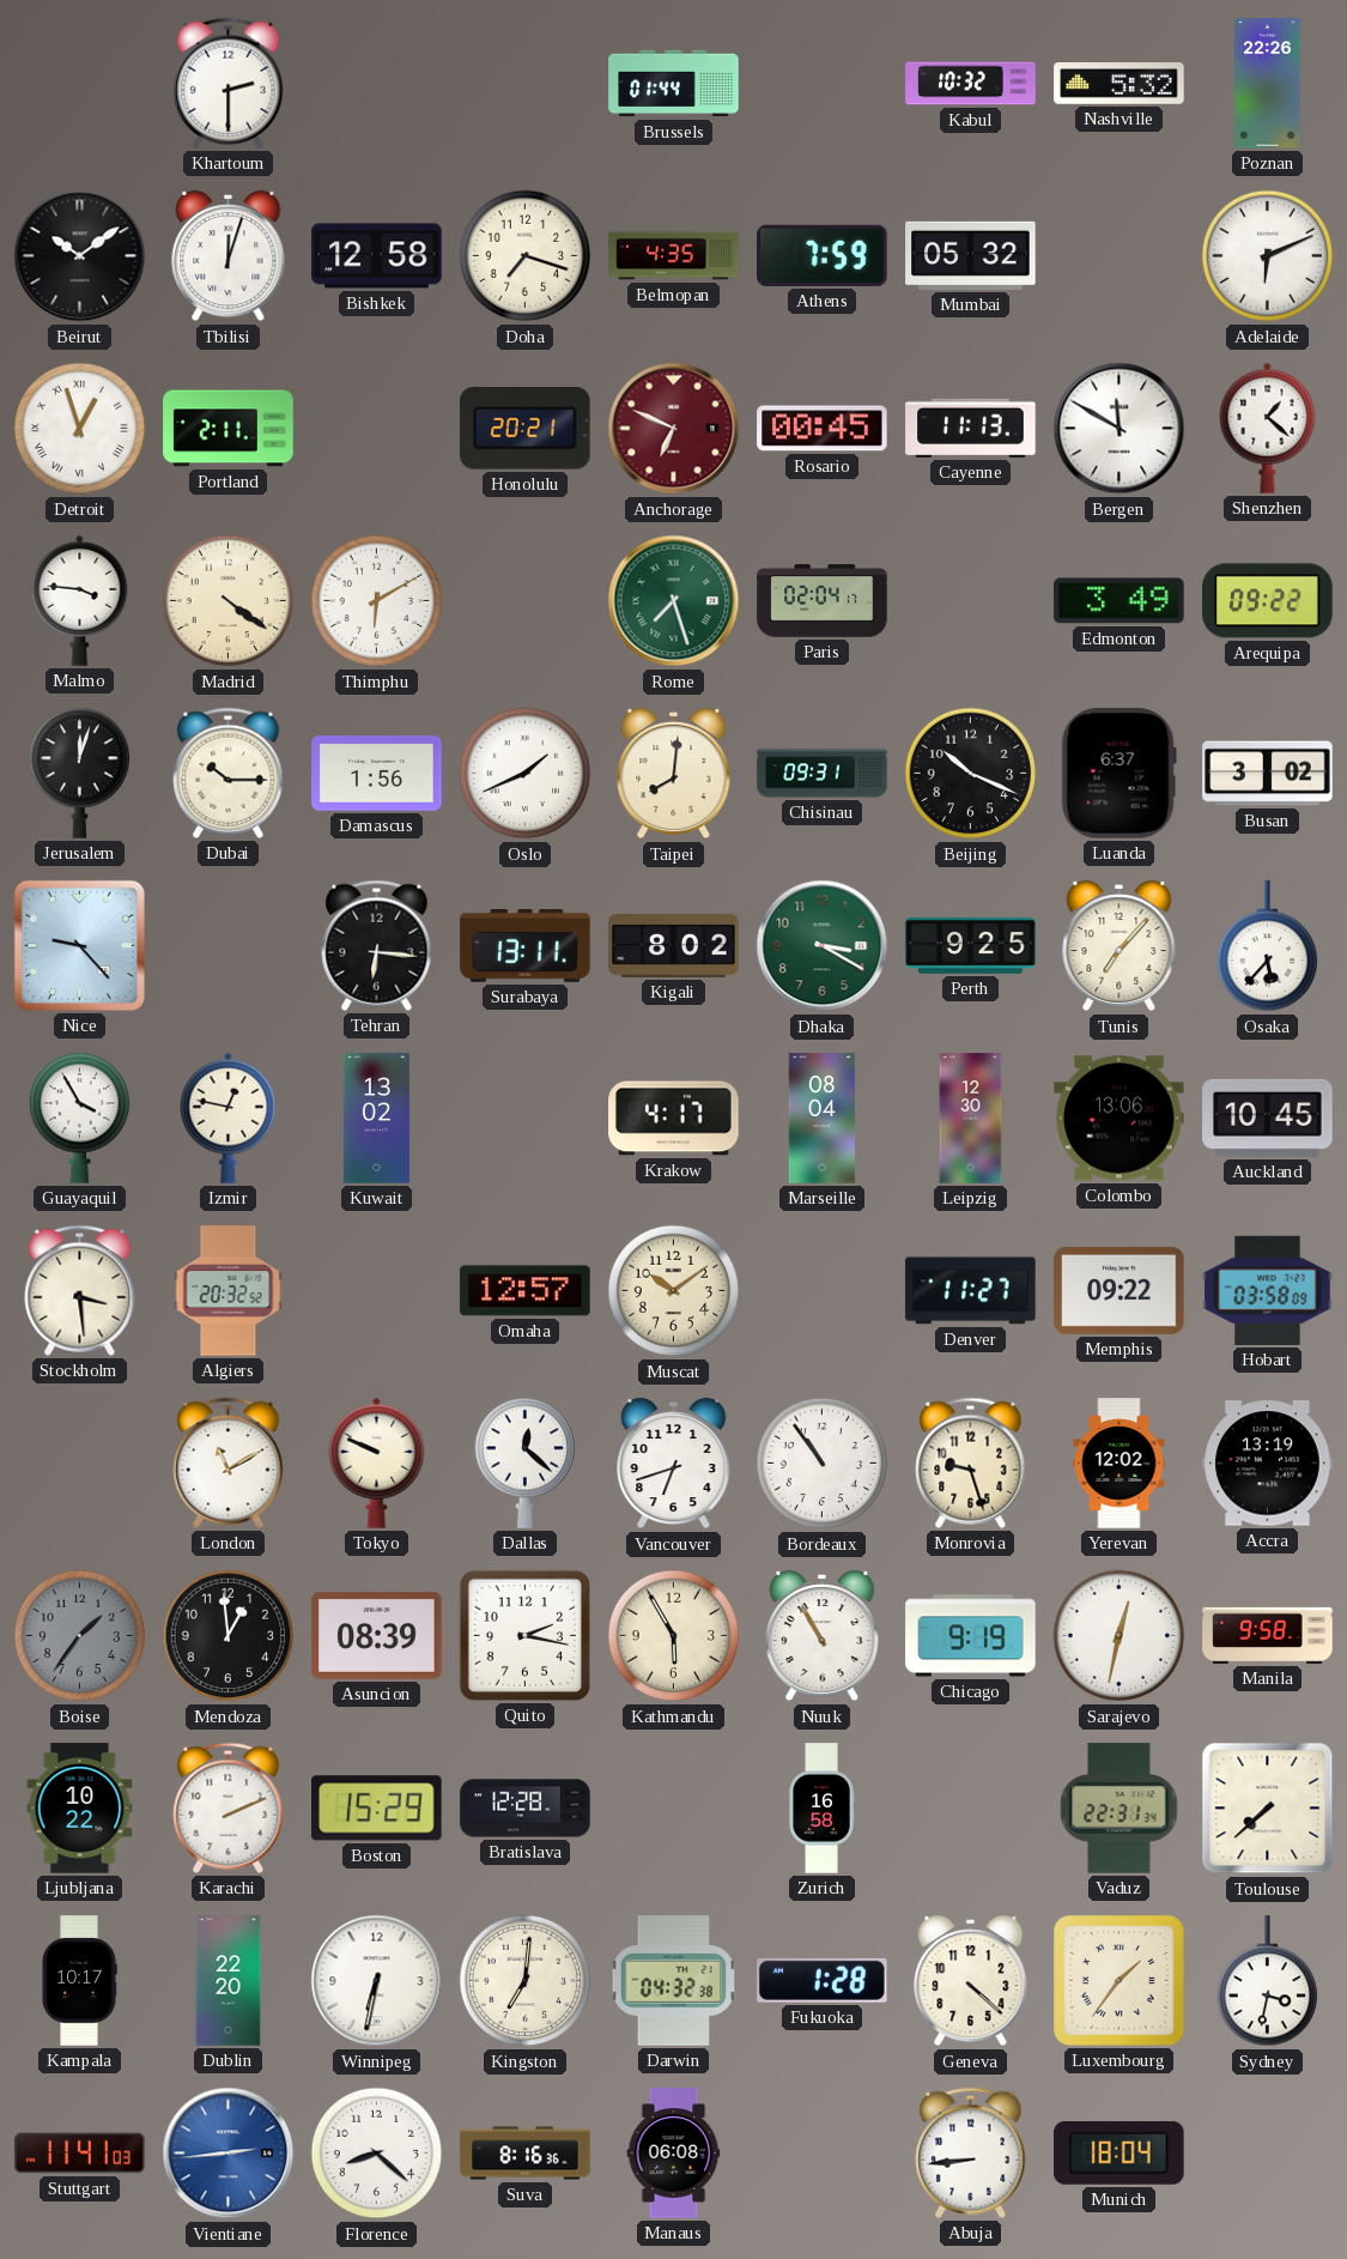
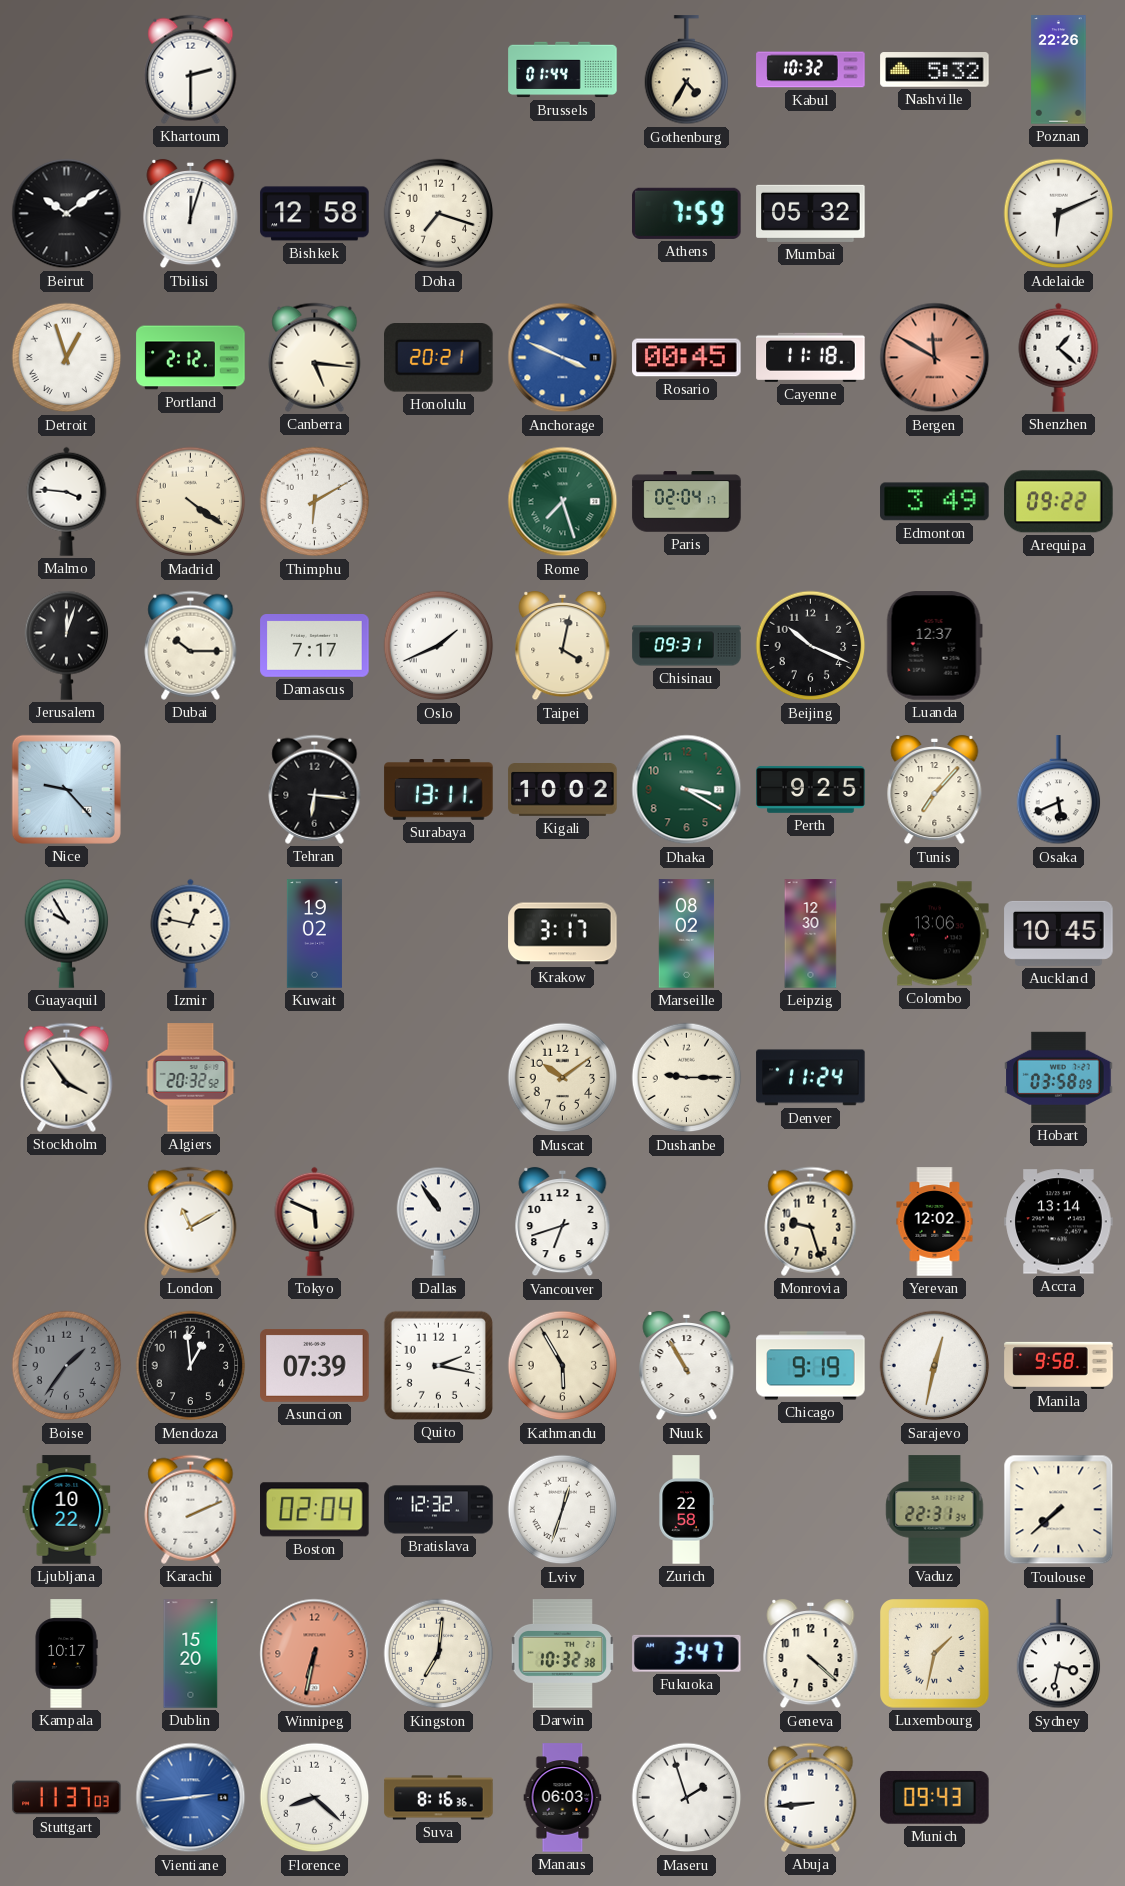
Gothenburg: none -> 4:35 (687, 70)
Belmopan: 4:35 -> none (674, 256)
Portland: 2:11 -> 2:12 (191, 358)
Canberra: none -> 5:16 (315, 357)
Anchorage: 6:49 -> 3:49 (563, 358)
Anchorage dial: burgundy -> blue (563, 358)
Cayenne: 11:13 -> 11:18 (811, 357)
Bergen dial: white -> salmon (935, 358)
Damascus: 1:56 -> 7:17 (315, 646)
Taipei: 8:01 -> 4:02 (563, 646)
Luanda: 6:37 -> 12:37 (934, 646)
Busan: 3:02 -> none (1268, 774)
Kigali: 8:02 -> 10:02 (563, 790)
Osaka: 5:37 -> 5:41 (1059, 790)
Guayaquil: 3:55 -> 9:55 (67, 933)
Kuwait: 13:02 -> 19:02 (314, 934)
Krakow: 4:17 -> 3:17 (563, 934)
Marseille: 08:04 -> 08:02 (687, 934)
Stockholm: 3:29 -> 3:54 (67, 1077)
Omaha: 12:57 -> none (526, 1291)
Dushanbe: none -> 9:15 (687, 1078)
Denver: 11:27 -> 11:24 (811, 1078)
Memphis: 09:22 -> none (1120, 1290)
Tokyo: 9:49 -> 5:49 (315, 1221)
Dallas: 12:22 -> 10:54 (439, 1221)
Bordeaux: 10:54 -> none (823, 1464)
Accra: 13:19 -> 13:14 (1059, 1222)
Asuncion: 08:39 -> 07:39 (315, 1366)
Boston: 15:29 -> 02:04 (315, 1510)
Bratislava: 12:28 -> 12:32 (439, 1510)
Lviv: none -> 12:33 (563, 1510)
Zurich: 16:58 -> 22:58 (686, 1510)
Dublin: 22:20 -> 15:20 (191, 1654)
Winnipeg dial: white -> salmon (315, 1654)
Darwin: 04:32 -> 10:32 (562, 1654)
Fukuoka: 1:28 -> 3:47 (687, 1653)
Luxembourg: 1:36 -> 1:32 (935, 1654)
Stuttgart: 11:41 -> 11:37 (67, 1798)
Manaus: 06:08 -> 06:03 (563, 1798)
Maseru: none -> 1:57 (687, 1798)
Munich: 18:04 -> 09:43 (935, 1797)
